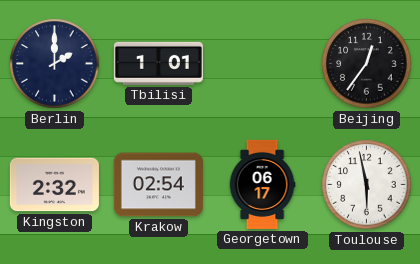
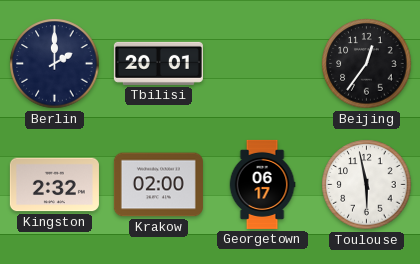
Tbilisi: 1:01 -> 20:01 (158, 63)
Krakow: 02:54 -> 02:00 (158, 185)
